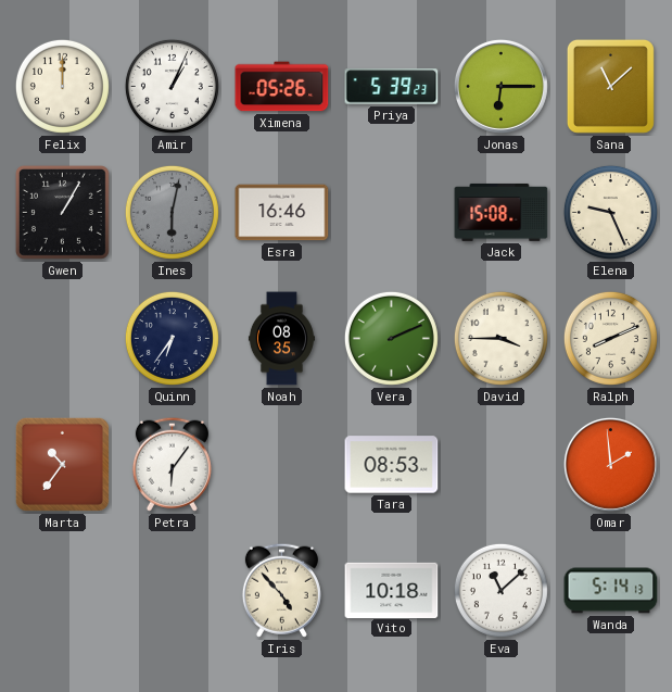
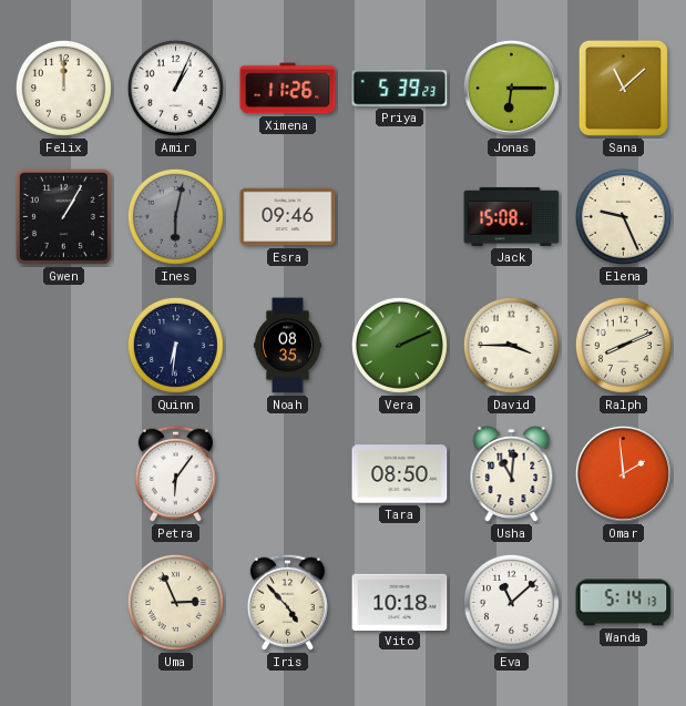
Ximena: 05:26 -> 11:26 (288, 89)
Esra: 16:46 -> 09:46 (288, 217)
Quinn: 6:36 -> 6:31 (175, 345)
Marta: 10:36 -> none (62, 464)
Tara: 08:53 -> 08:50 (400, 474)
Usha: none -> 11:01 (512, 474)
Uma: none -> 2:56 (175, 602)
